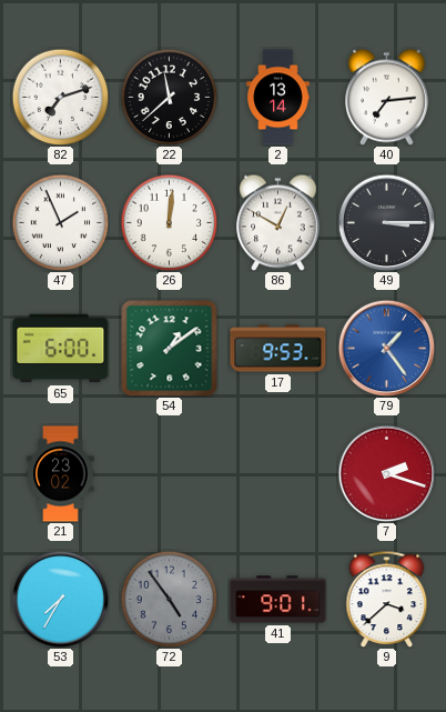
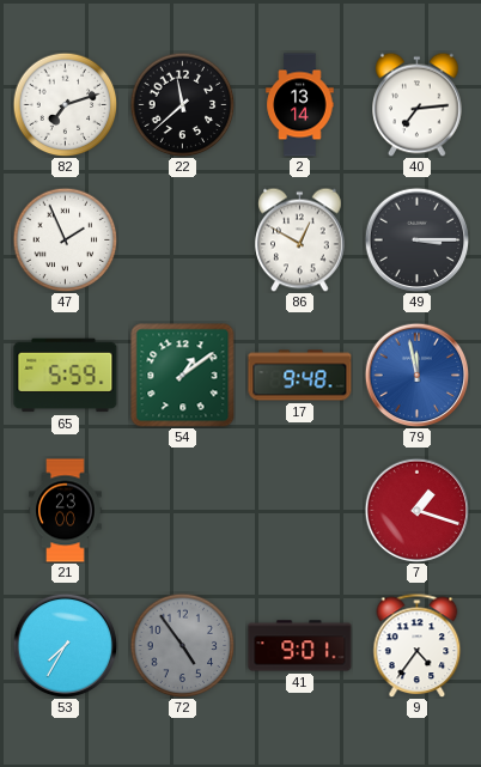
26: 12:01 -> none (169, 222)
65: 6:00 -> 5:59 (66, 376)
17: 9:53 -> 9:48 (300, 376)
79: 1:24 -> 11:58 (416, 375)
21: 23:02 -> 23:00 (66, 511)
7: 2:18 -> 1:18 (416, 510)
9: 3:38 -> 4:36 (418, 645)
